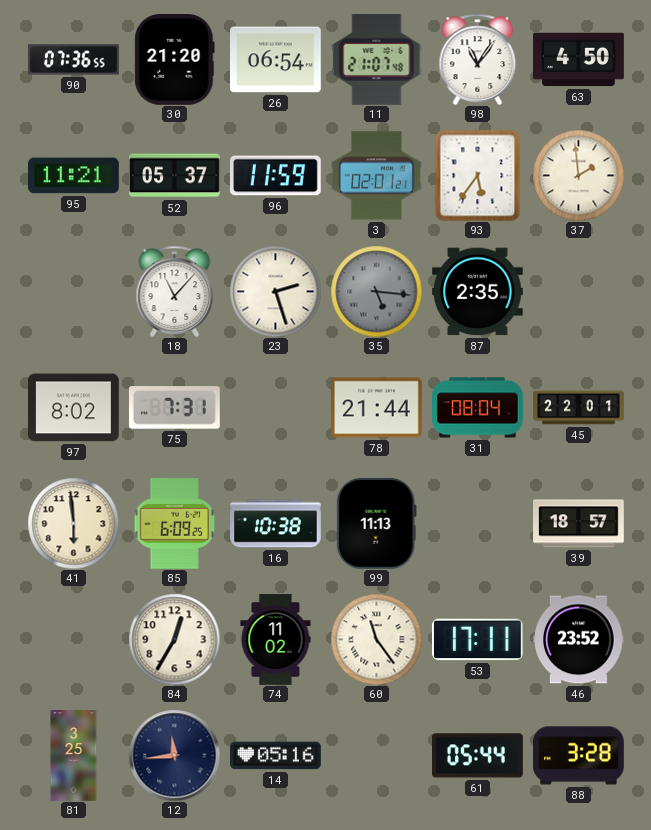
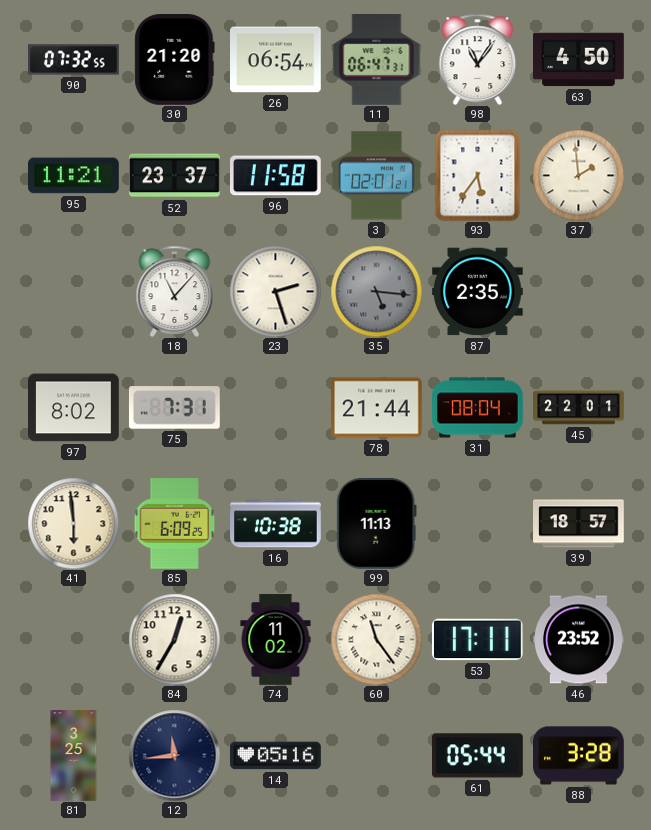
90: 07:36 -> 07:32 (74, 60)
11: 21:07 -> 06:47 (377, 60)
52: 05:37 -> 23:37 (175, 176)
96: 11:59 -> 11:58 (276, 176)
